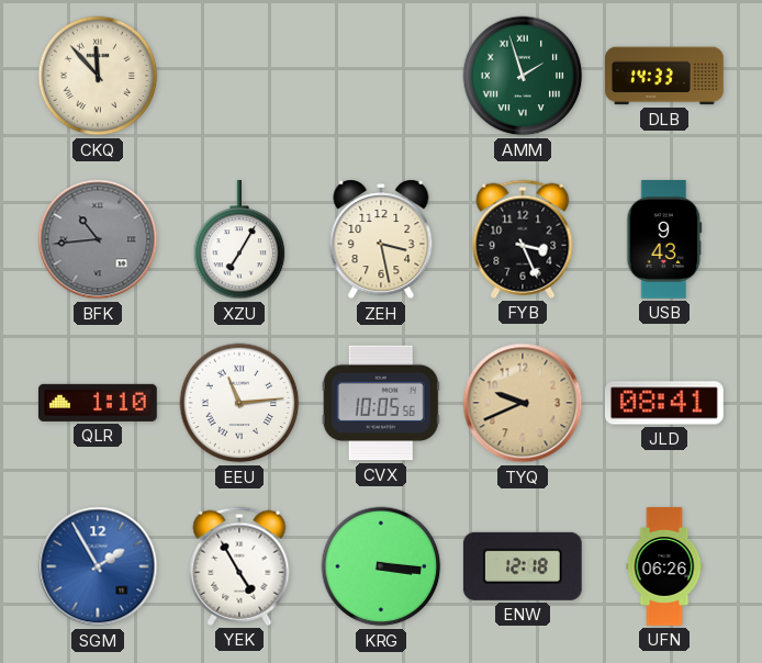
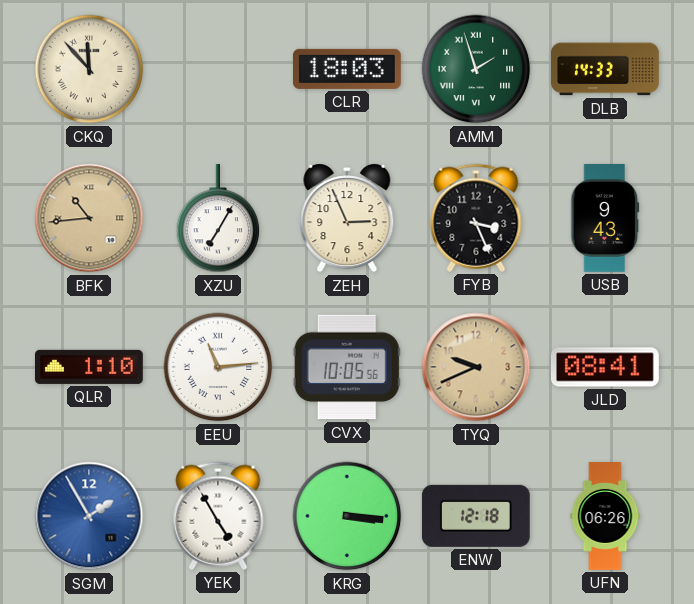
CLR: none -> 18:03 (347, 69)
BFK dial: grey -> champagne (89, 218)
ZEH: 3:28 -> 2:56 (347, 218)
